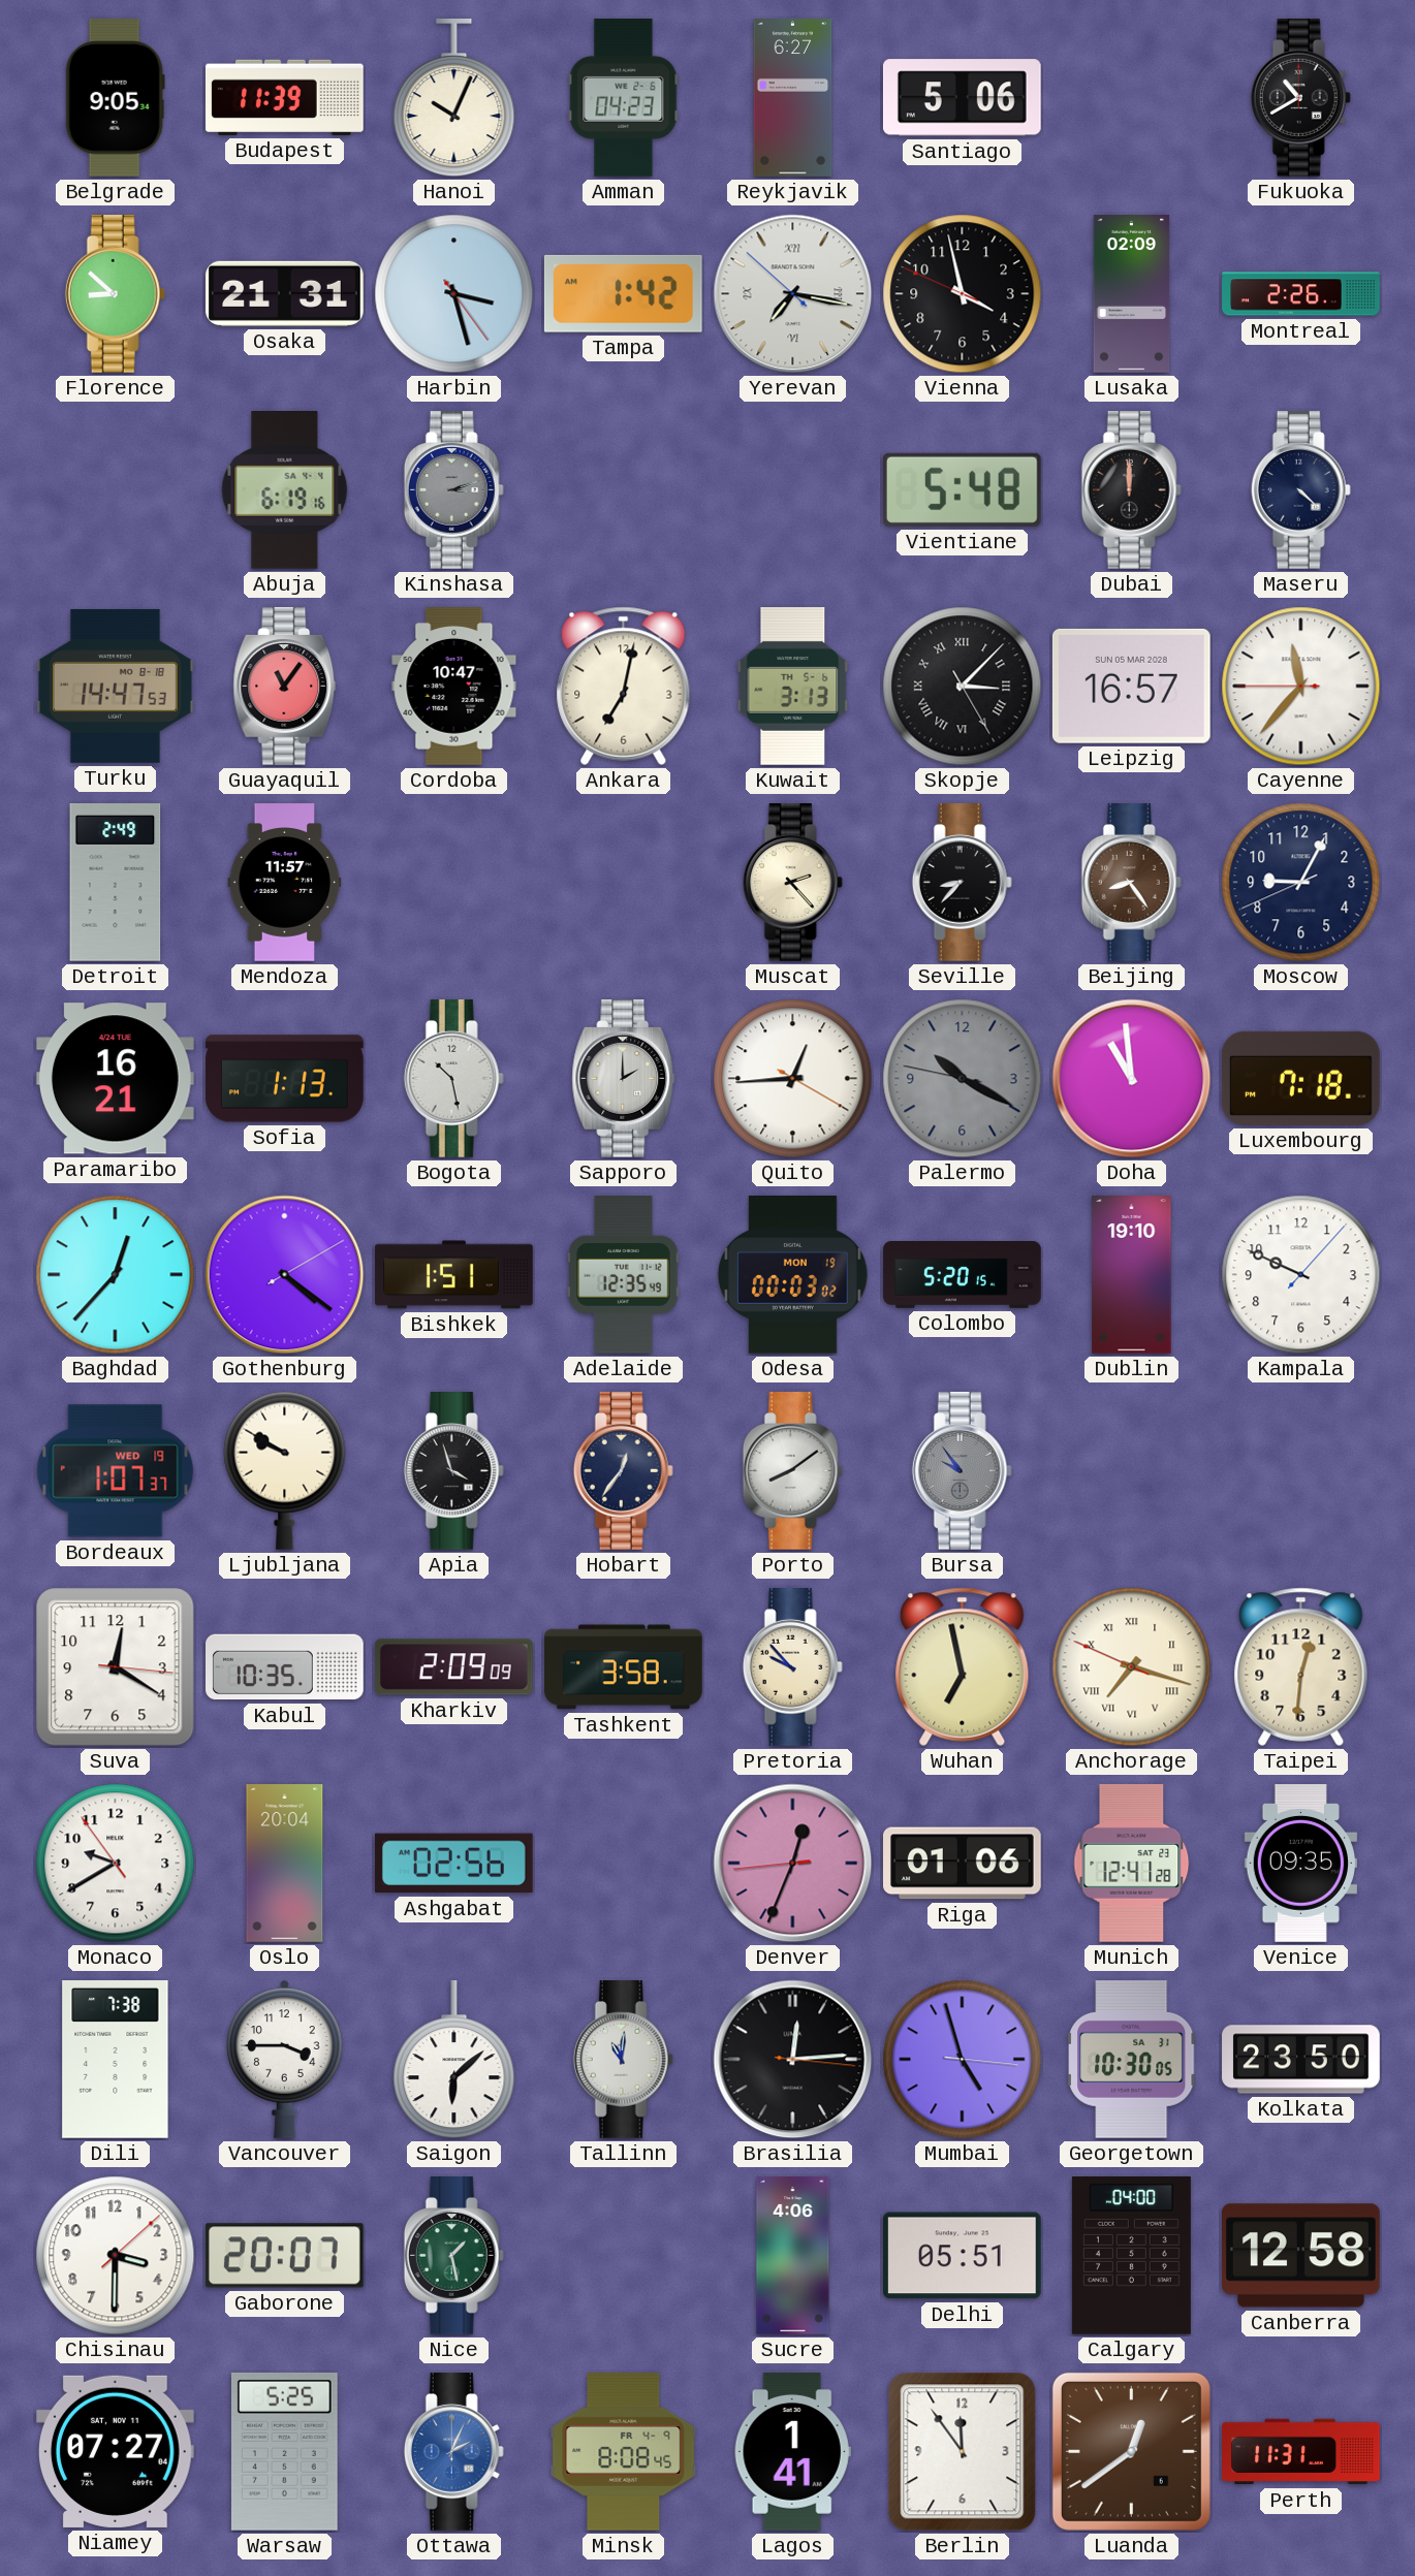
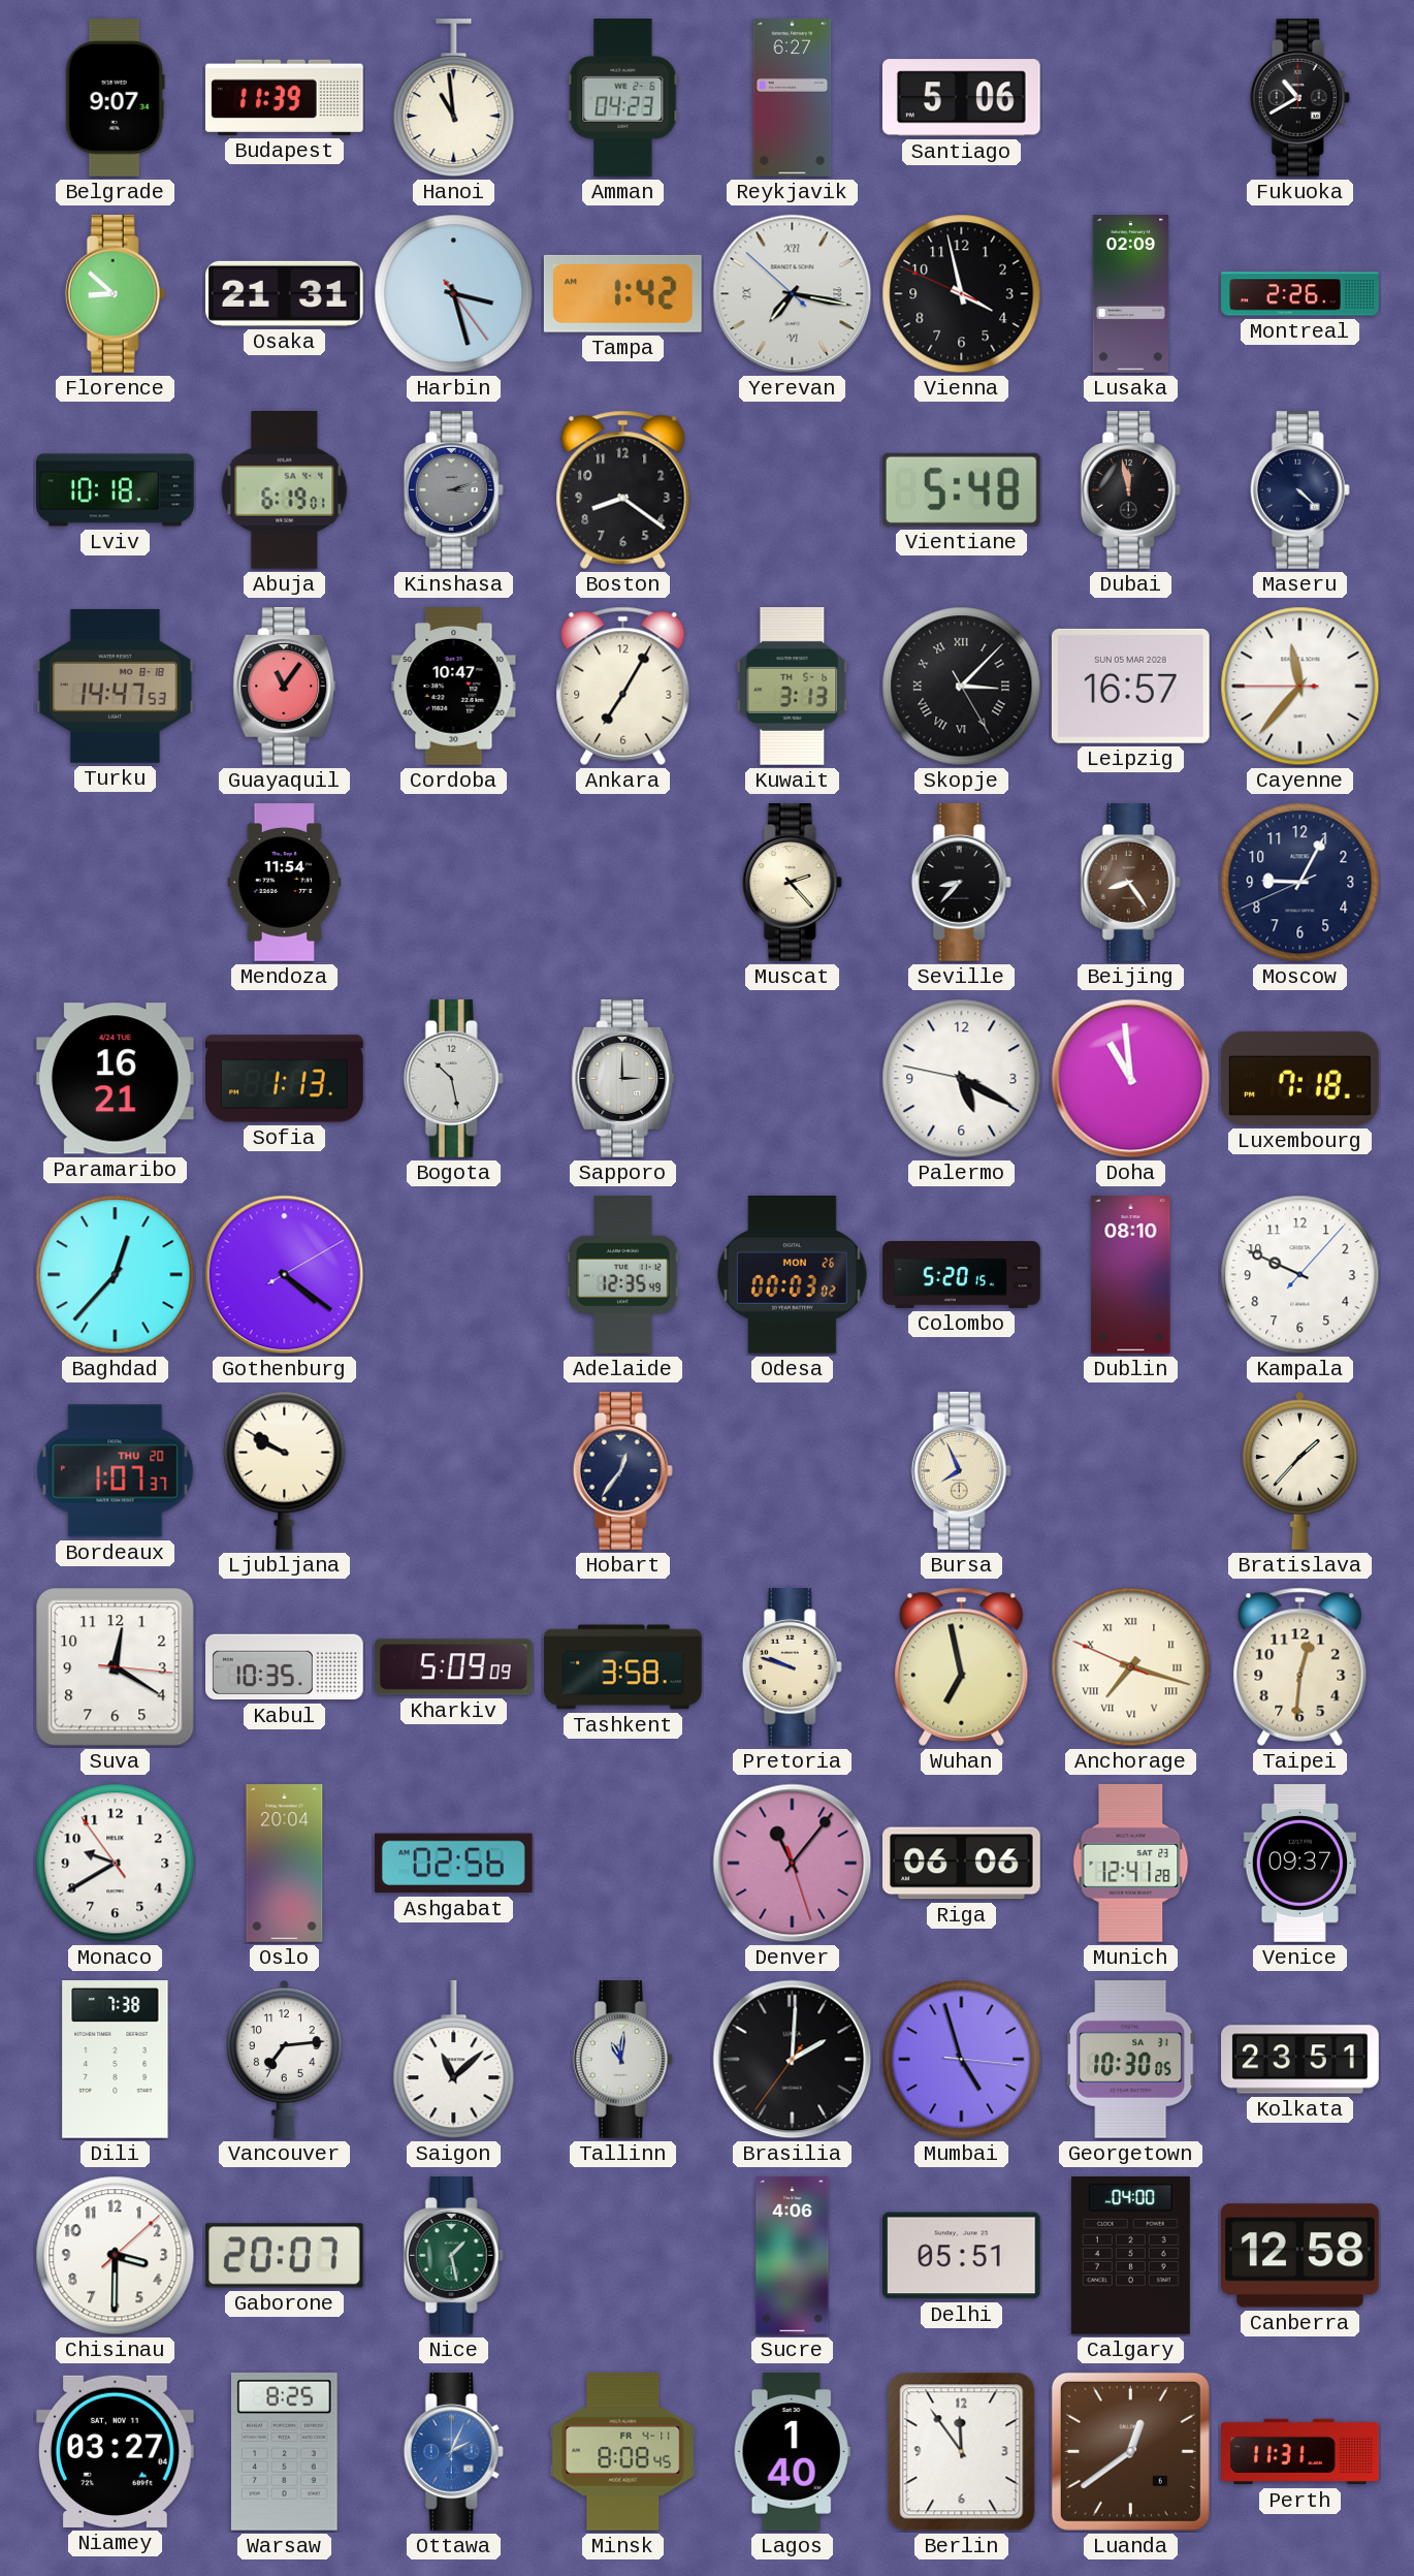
Belgrade: 9:05 -> 9:07 (115, 98)
Hanoi: 10:04 -> 10:59 (454, 99)
Lviv: none -> 10:18 (116, 490)
Abuja: 6:19:16 -> 6:19:01 (285, 490)
Boston: none -> 8:21 (623, 489)
Dubai: 12:00 -> 11:58 (1130, 490)
Ankara: 7:02 -> 7:05 (623, 686)
Detroit: 2:49 -> none (116, 883)
Mendoza: 11:57 -> 11:54 (285, 883)
Sapporo: 2:00 -> 3:00 (623, 1079)
Quito: 12:44 -> none (793, 1079)
Palermo: 10:19 -> 5:19 (962, 1079)
Palermo dial: grey -> white (962, 1079)
Bishkek: 1:51 -> none (454, 1275)
Odesa date: MON 19 -> MON 26 (792, 1275)
Dublin: 19:10 -> 08:10 (1131, 1275)
Bordeaux date: WED 19 -> THU 20 (116, 1471)
Apia: 3:57 -> none (453, 1471)
Porto: 8:09 -> none (792, 1471)
Bursa: 9:54 -> 7:56 (961, 1471)
Bursa dial: grey -> cream (961, 1471)
Bratislava: none -> 1:37 (1300, 1470)
Kharkiv: 2:09 -> 5:09 (453, 1667)
Pretoria: 9:53 -> 9:48 (792, 1667)
Denver: 12:33 -> 11:06 (793, 1864)
Riga: 01:06 -> 06:06 (962, 1864)
Venice: 09:35 -> 09:37 (1299, 1864)
Vancouver: 3:45 -> 7:14 (285, 2059)
Saigon: 6:08 -> 11:08 (454, 2061)
Brasilia: 12:14 -> 2:00 (793, 2060)
Kolkata: 23:50 -> 23:51 (1300, 2060)
Niamey: 07:27 -> 03:27 (115, 2451)
Warsaw: 5:25 -> 8:25 (284, 2451)
Minsk date: FR 4-9 -> FR 4-11 (623, 2452)
Lagos: 1:41 -> 1:40 (792, 2452)
